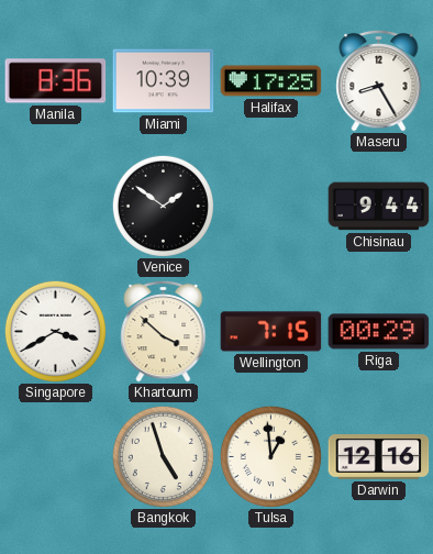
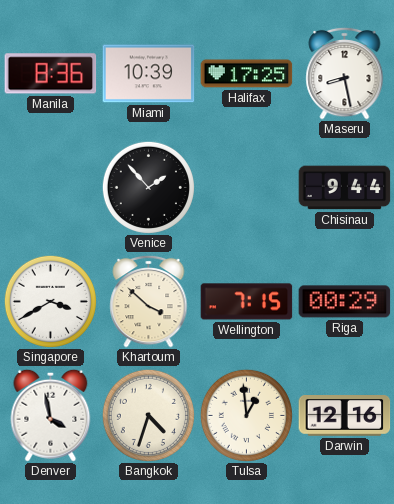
Maseru: 8:25 -> 8:28 (345, 73)
Venice: 1:51 -> 1:53 (148, 187)
Denver: none -> 3:58 (51, 415)
Bangkok: 4:57 -> 4:33 (148, 415)
